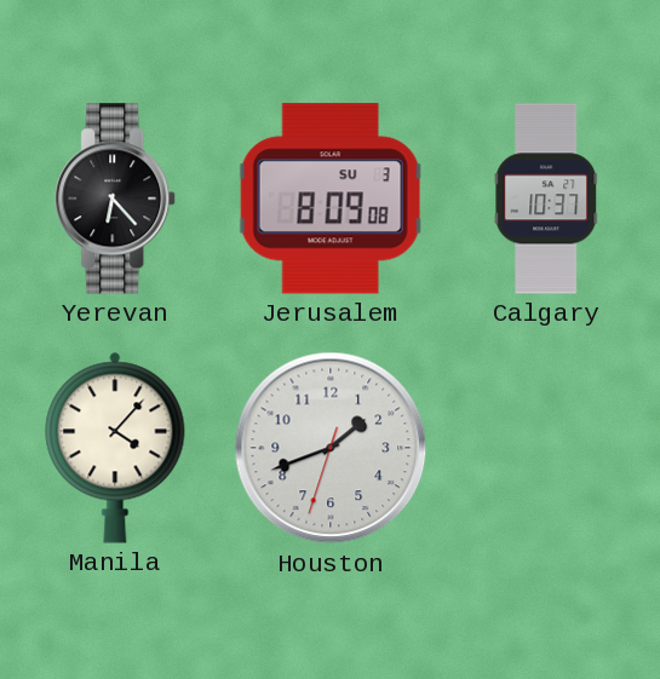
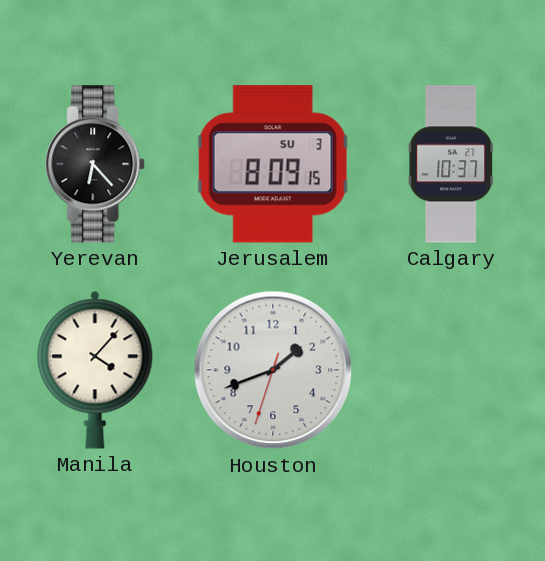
Jerusalem: 8:09:08 -> 8:09:15 (273, 164)
